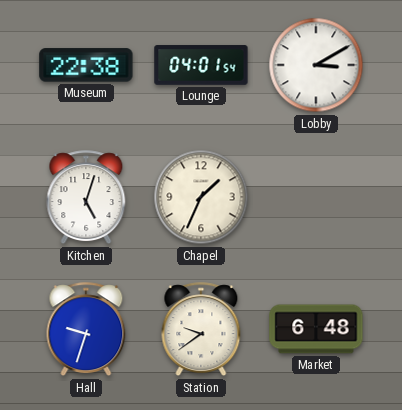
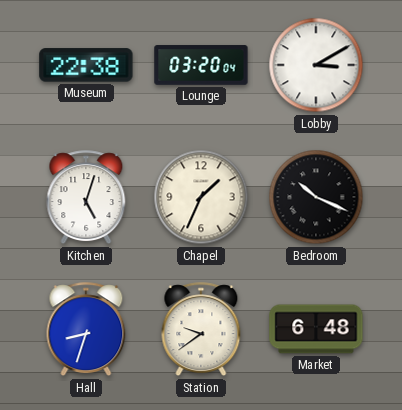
Lounge: 04:01 -> 03:20 (201, 65)
Bedroom: none -> 10:19 (316, 197)
Hall: 9:33 -> 8:33 (86, 330)
